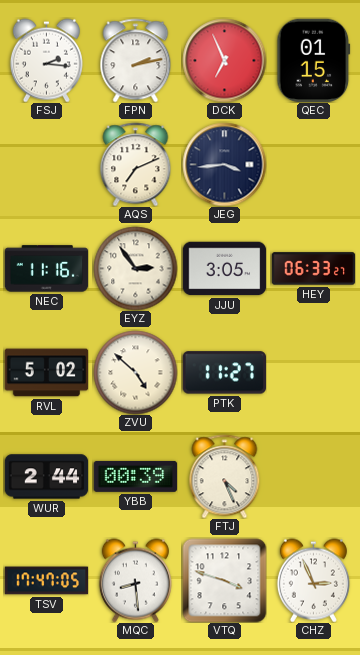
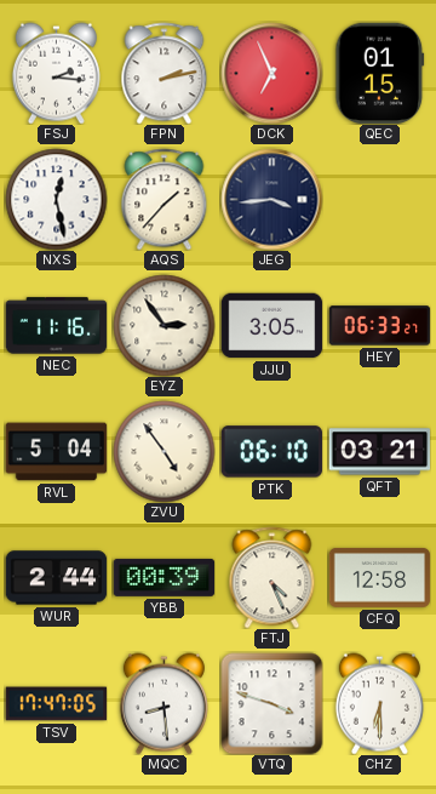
NXS: none -> 12:28 (56, 199)
AQS: 7:11 -> 1:37 (165, 199)
RVL: 5:02 -> 5:04 (56, 452)
ZVU: 4:52 -> 4:54 (163, 451)
PTK: 11:27 -> 06:10 (271, 452)
QFT: none -> 03:21 (379, 452)
CFQ: none -> 12:58 (379, 578)
CHZ: 2:56 -> 6:30 (379, 703)
